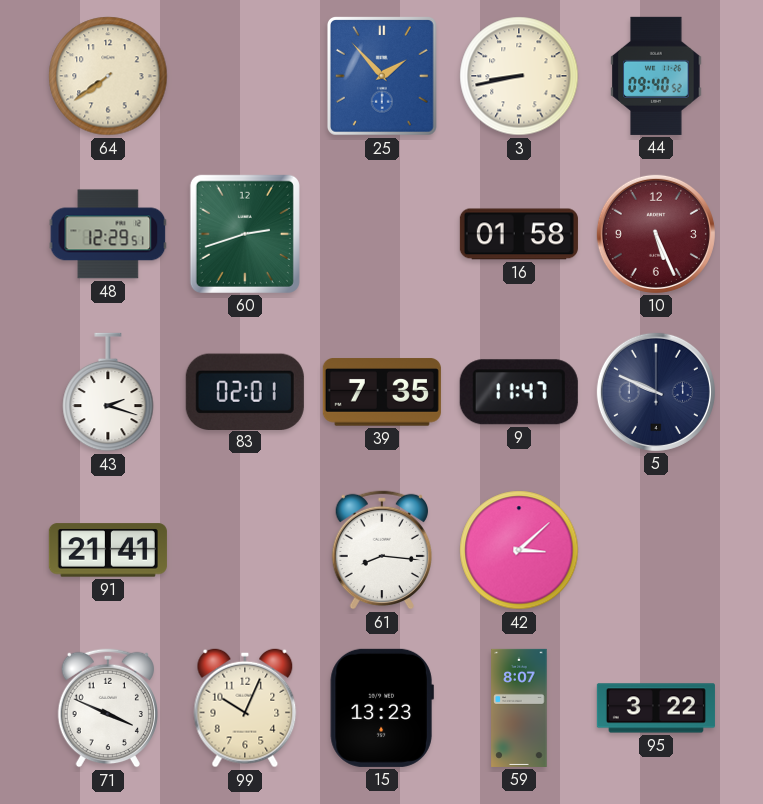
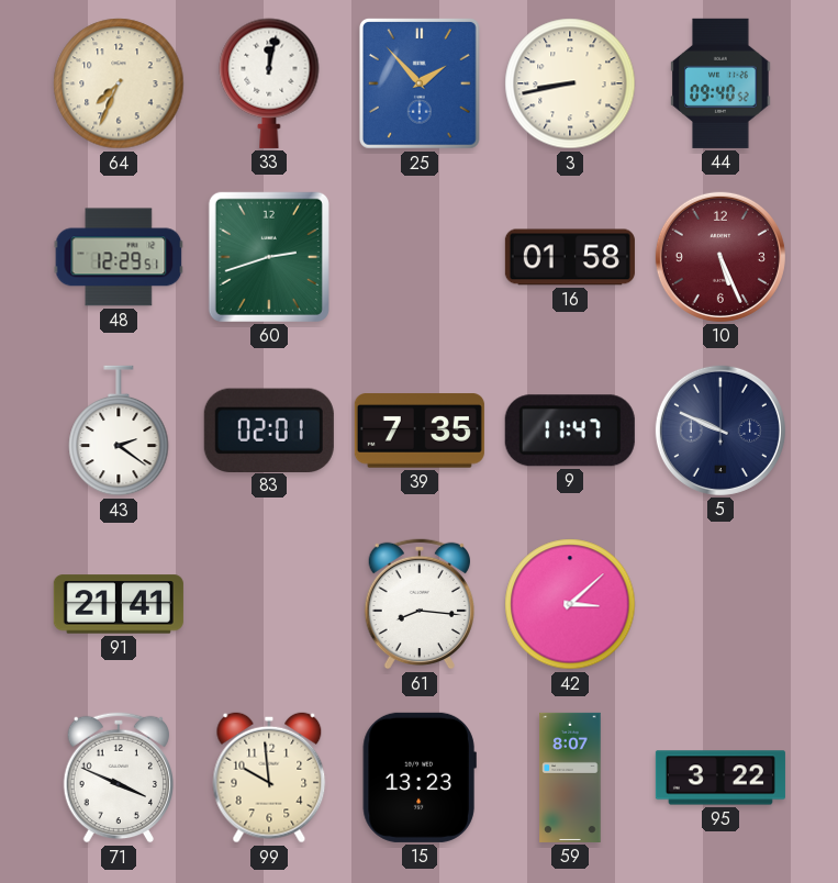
64: 7:39 -> 7:34 (119, 83)
33: none -> 12:02 (269, 83)
43: 2:18 -> 2:21 (119, 431)
99: 10:04 -> 9:59 (269, 778)
